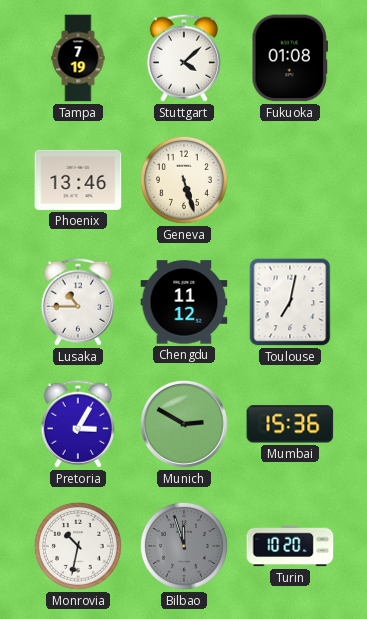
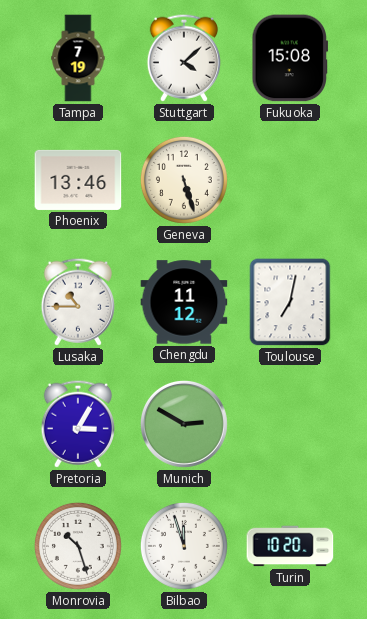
Fukuoka: 01:08 -> 15:08 (290, 58)
Mumbai: 15:36 -> none (290, 424)
Monrovia: 10:32 -> 10:27 (78, 546)
Bilbao dial: grey -> white (184, 546)
